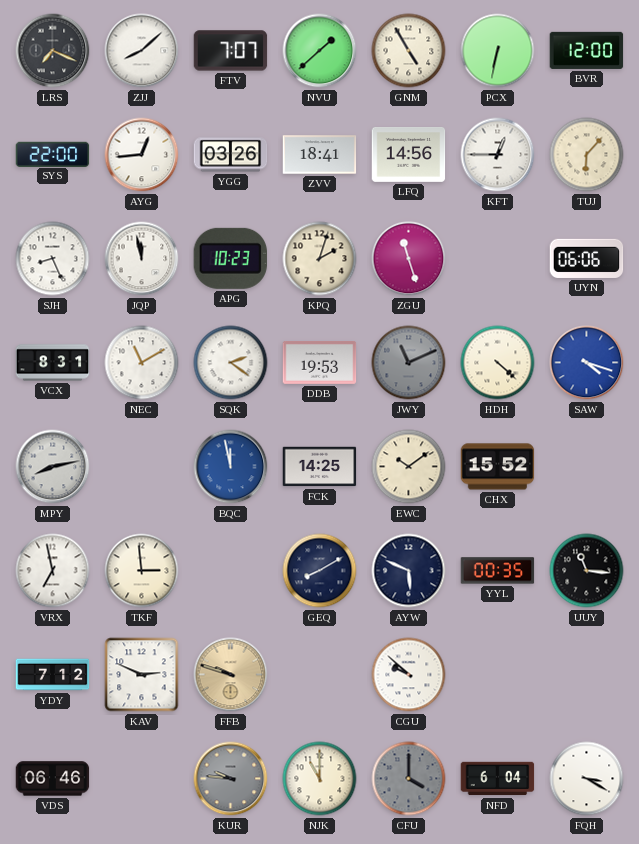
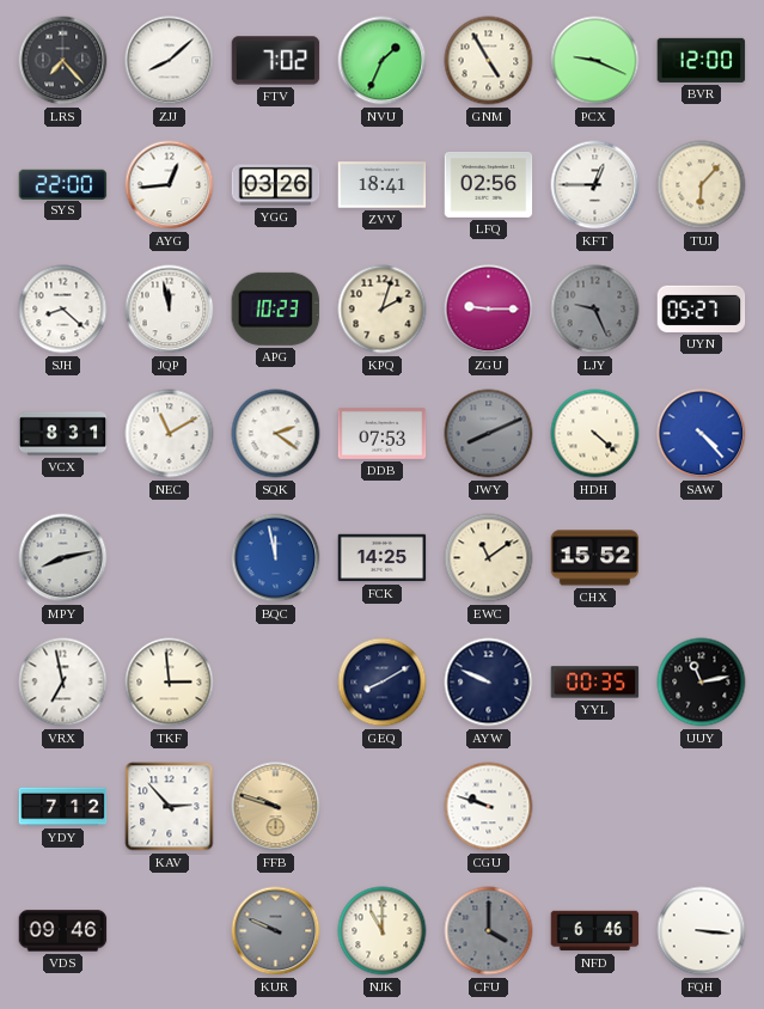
LRS: 7:19 -> 7:23 (63, 61)
FTV: 7:07 -> 7:02 (276, 61)
NVU: 1:38 -> 1:34 (383, 61)
PCX: 6:32 -> 9:19 (595, 61)
LFQ: 14:56 -> 02:56 (489, 185)
SJH: 8:26 -> 8:22 (63, 310)
ZGU: 11:27 -> 9:15 (489, 310)
LJY: none -> 9:26 (595, 310)
UYN: 06:06 -> 05:27 (702, 308)
DDB: 19:53 -> 07:53 (383, 434)
JWY: 11:11 -> 8:11 (489, 434)
SAW: 4:18 -> 4:23 (702, 434)
EWC: 10:09 -> 11:09 (489, 558)
AYW: 5:49 -> 9:49 (489, 683)
UUY: 11:16 -> 11:13 (702, 683)
KAV: 2:49 -> 2:53 (170, 807)
CGU: 9:52 -> 9:48 (489, 807)
VDS: 06:46 -> 09:46 (63, 931)
KUR: 9:46 -> 9:49 (276, 931)
NFD: 6:04 -> 6:46 (595, 931)
FQH: 3:20 -> 3:16 (702, 931)
